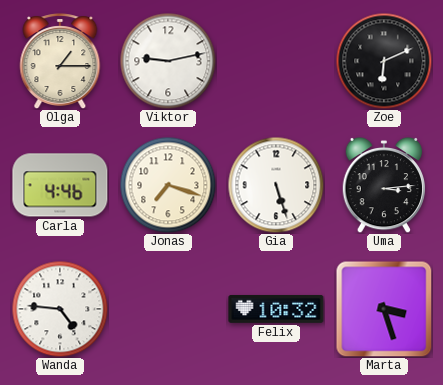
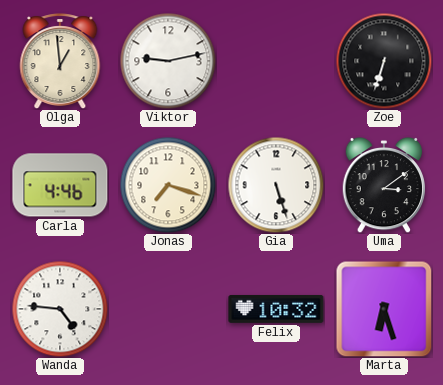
Olga: 1:15 -> 12:59 (60, 61)
Zoe: 6:11 -> 6:33 (384, 61)
Uma: 3:14 -> 3:09 (383, 185)
Marta: 3:27 -> 6:27 (384, 309)
